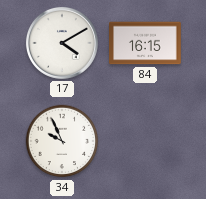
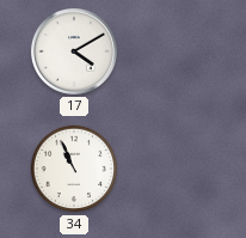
84: 16:15 -> none (146, 43)
34: 9:56 -> 10:56 (74, 169)
